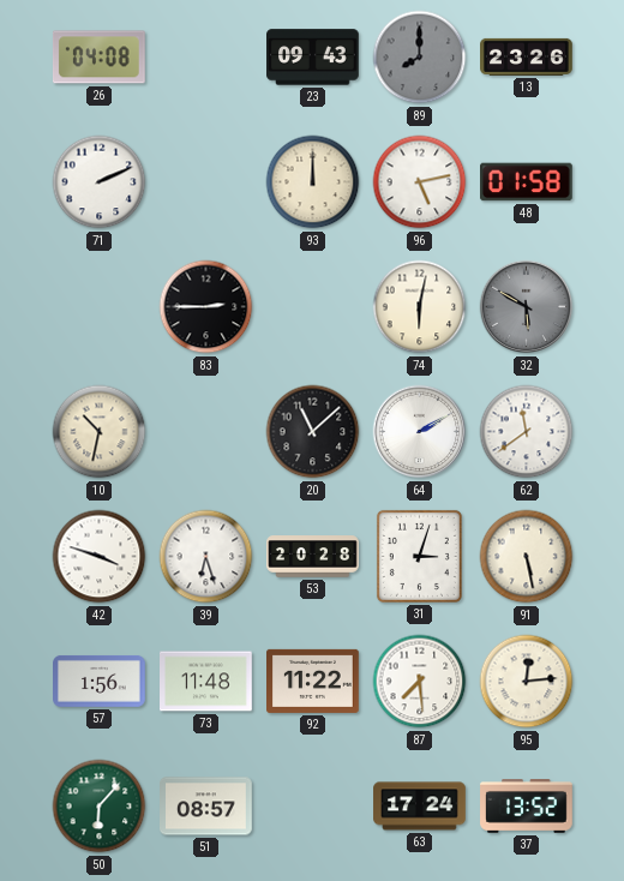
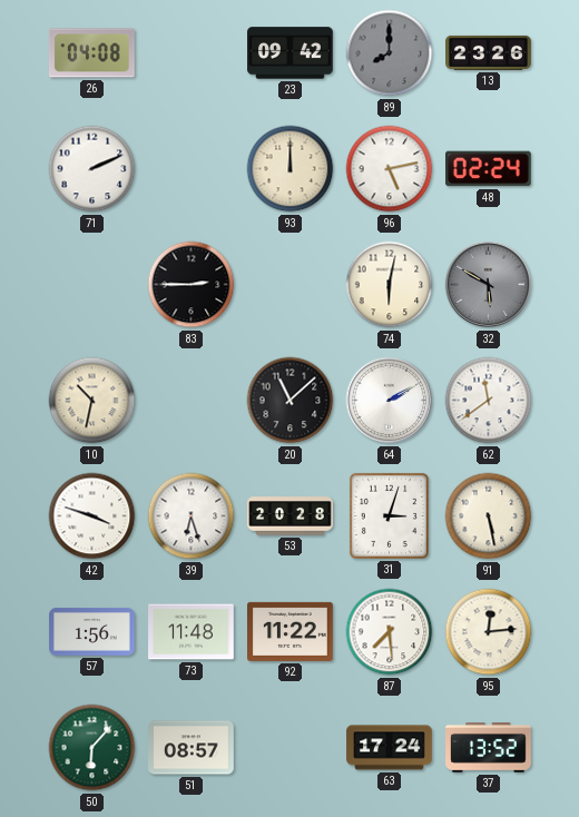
23: 09:43 -> 09:42 (291, 53)
48: 01:58 -> 02:24 (489, 169)
